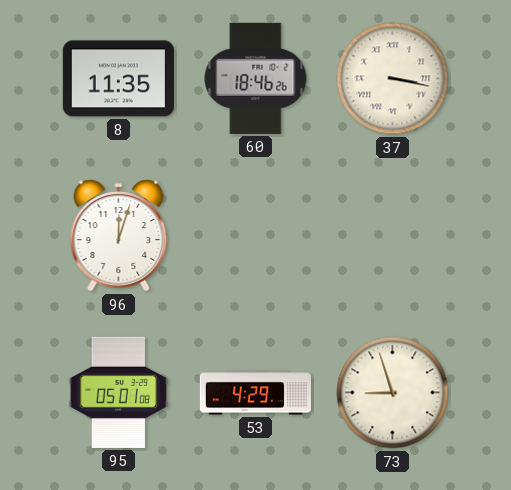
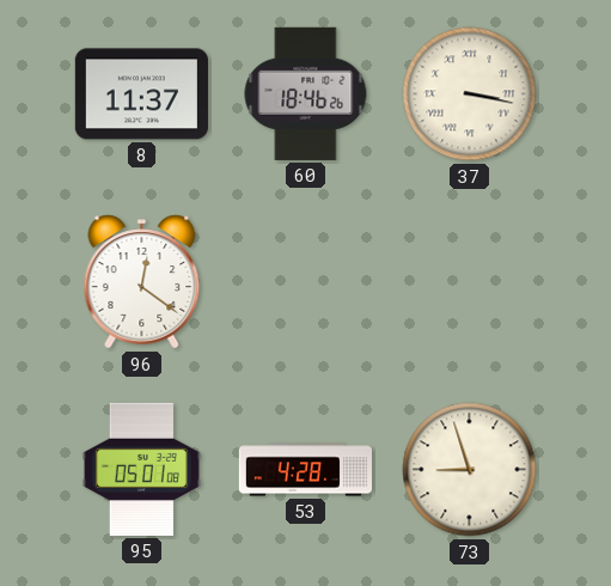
8: 11:35 -> 11:37 (141, 94)
96: 12:03 -> 12:21 (142, 282)
53: 4:29 -> 4:28 (305, 470)
